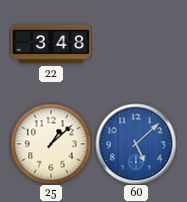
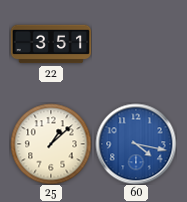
22: 3:48 -> 3:51 (51, 44)
60: 5:08 -> 4:17 (136, 144)
